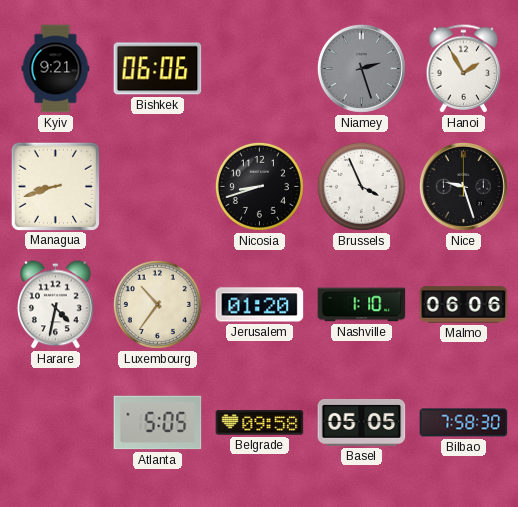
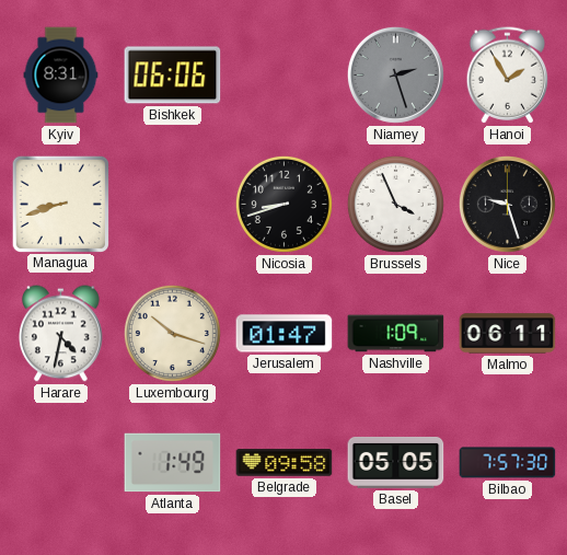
Kyiv: 9:21 -> 8:31 (61, 76)
Luxembourg: 10:36 -> 10:18 (172, 333)
Jerusalem: 01:20 -> 01:47 (285, 334)
Nashville: 1:10 -> 1:09 (396, 334)
Malmo: 06:06 -> 06:11 (508, 334)
Atlanta: 5:05 -> 1:49 (173, 463)
Bilbao: 7:58 -> 7:57 (508, 463)
